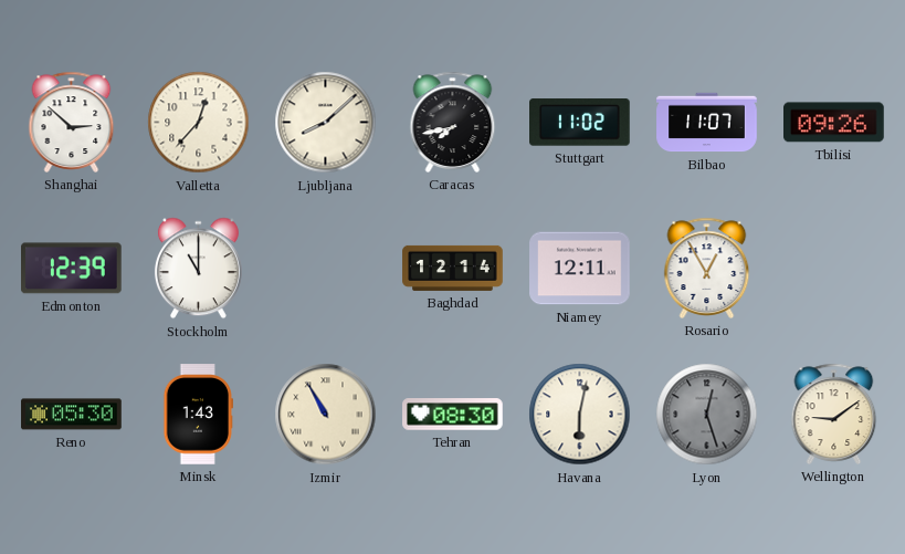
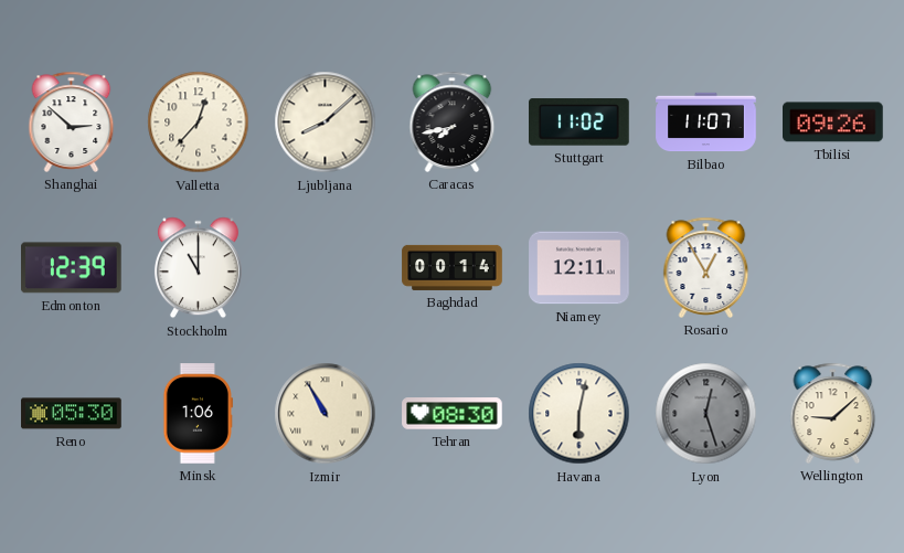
Baghdad: 12:14 -> 00:14 (453, 267)
Minsk: 1:43 -> 1:06 (198, 414)
Wellington: 9:09 -> 9:08 (833, 413)
